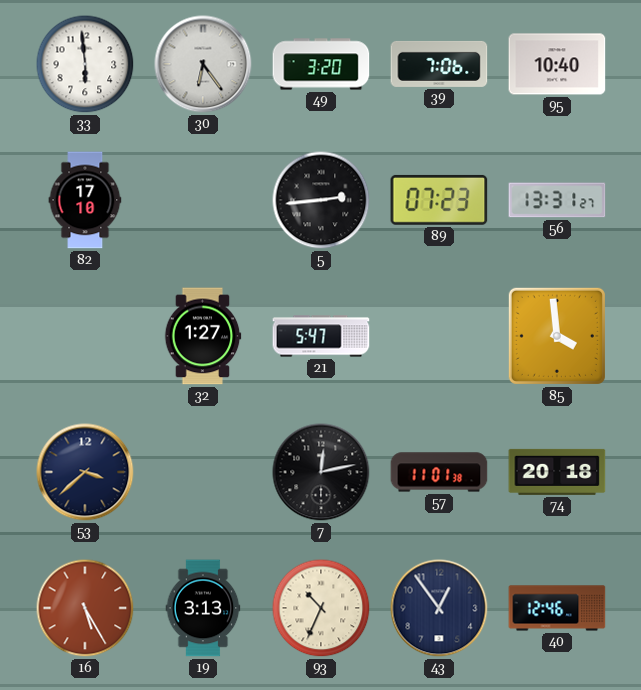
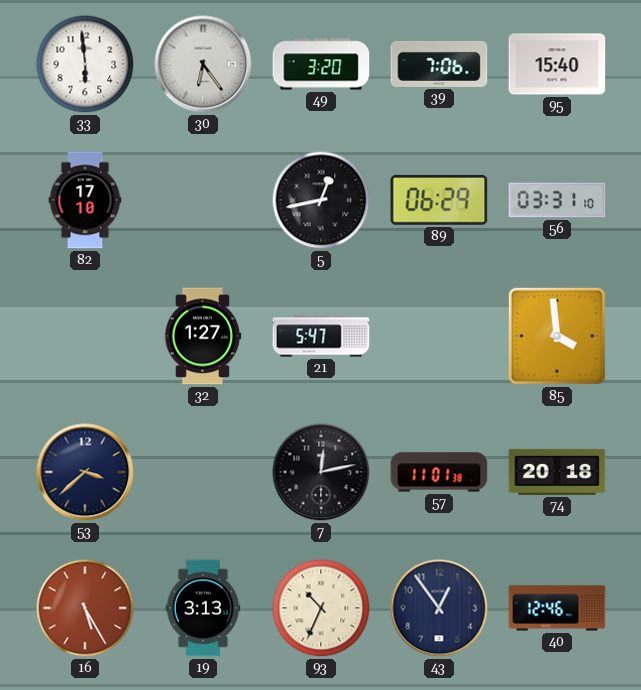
95: 10:40 -> 15:40 (557, 64)
5: 2:44 -> 12:43 (321, 200)
89: 07:23 -> 06:29 (439, 200)
56: 13:31 -> 03:31 (557, 200)
